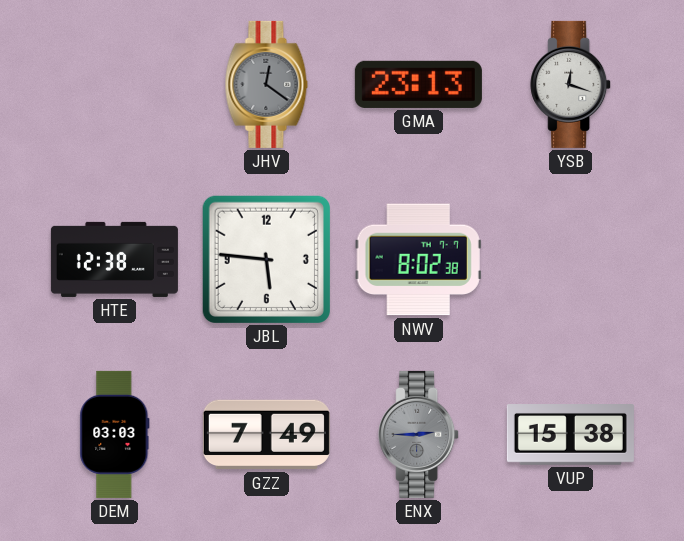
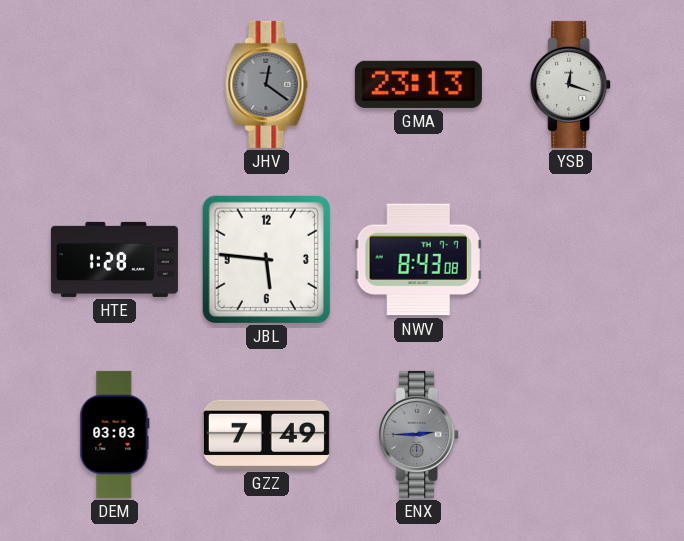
HTE: 12:38 -> 1:28 (114, 259)
NWV: 8:02 -> 8:43 (418, 260)
VUP: 15:38 -> none (570, 435)
